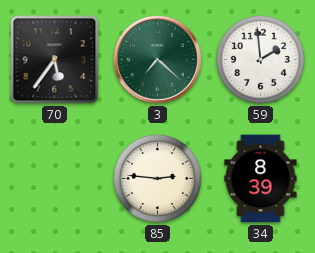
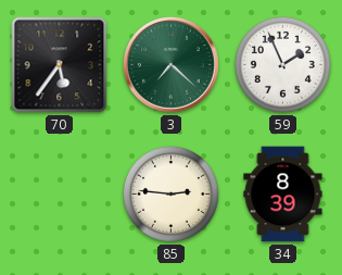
59: 1:59 -> 1:56 (282, 64)
